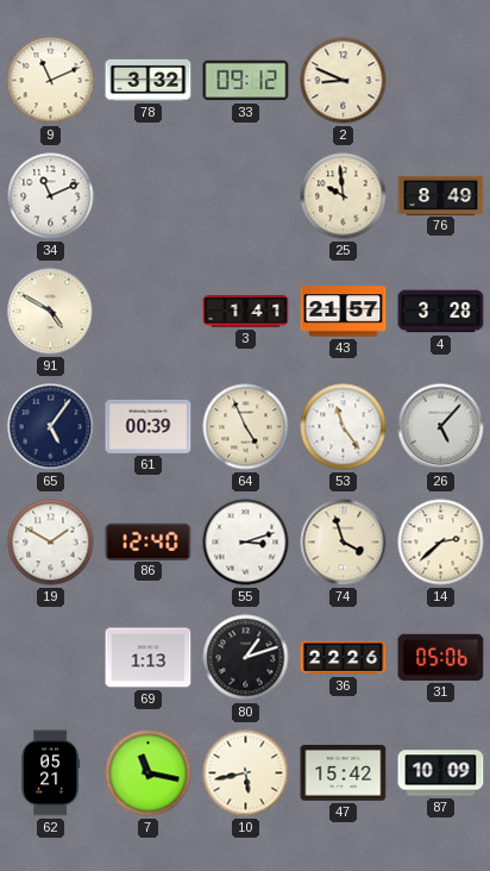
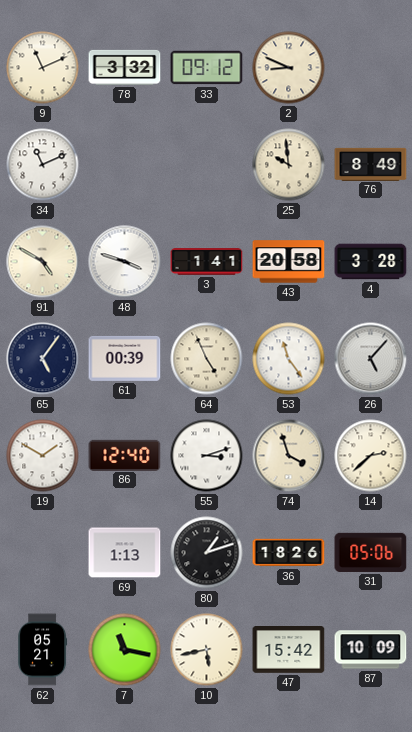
48: none -> 3:48 (125, 262)
43: 21:57 -> 20:58 (289, 262)
36: 22:26 -> 18:26 (289, 553)
